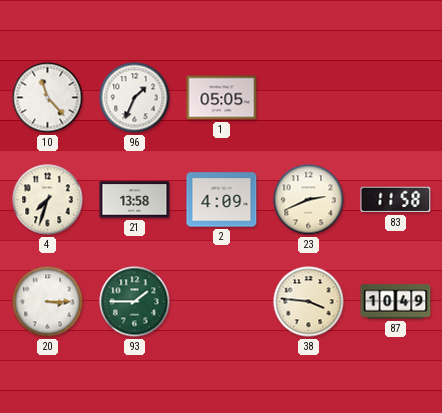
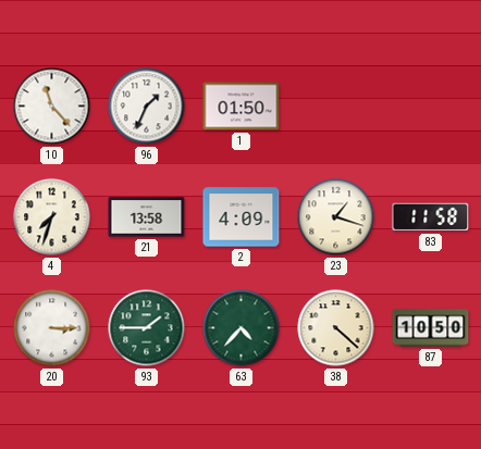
1: 05:05 -> 01:50 (242, 107)
23: 2:41 -> 1:18 (336, 217)
63: none -> 4:37 (242, 328)
38: 3:46 -> 4:22 (336, 328)
87: 10:49 -> 10:50 (431, 328)
